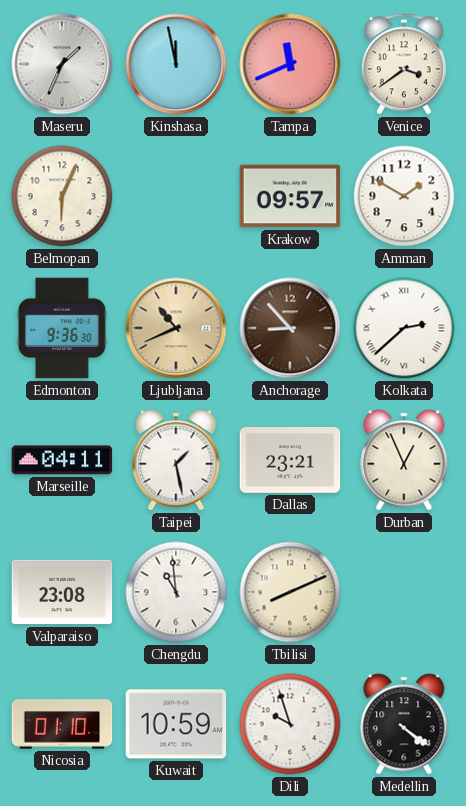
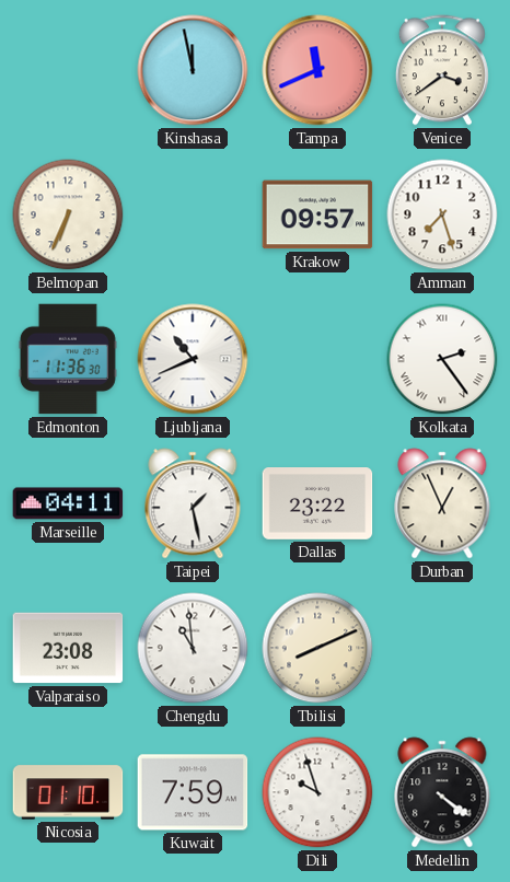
Maseru: 1:34 -> none (62, 64)
Belmopan: 6:04 -> 6:34 (68, 214)
Amman: 1:50 -> 7:27 (442, 214)
Edmonton: 9:36 -> 11:36 (68, 359)
Ljubljana dial: champagne -> white (193, 359)
Anchorage: 8:53 -> none (290, 328)
Kolkata: 2:38 -> 2:24 (442, 359)
Dallas: 23:21 -> 23:22 (317, 504)
Kuwait: 10:59 -> 7:59 (193, 792)
